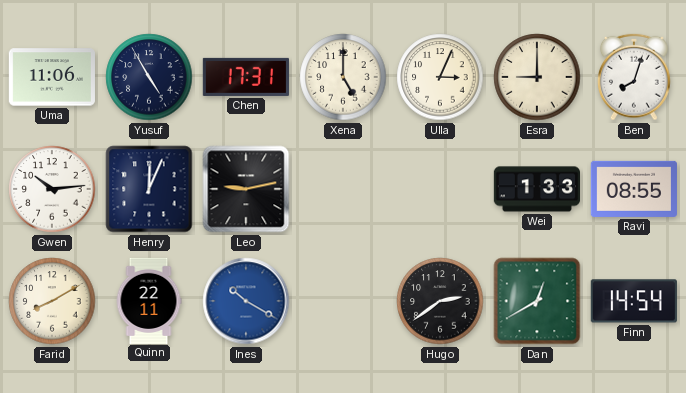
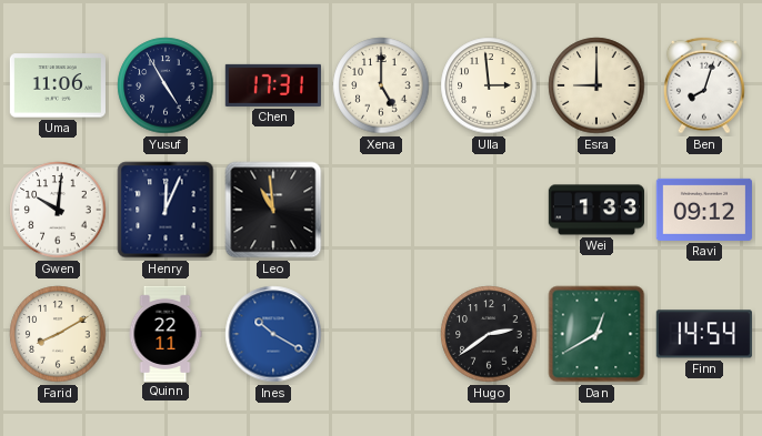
Ulla: 3:04 -> 2:59 (489, 85)
Gwen: 10:14 -> 10:01 (58, 210)
Leo: 9:13 -> 10:59 (273, 210)
Ravi: 08:55 -> 09:12 (704, 210)
